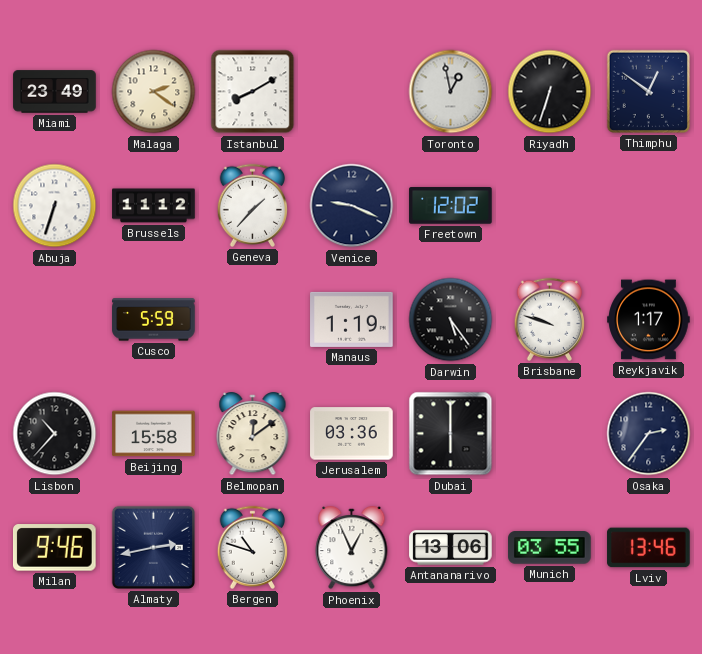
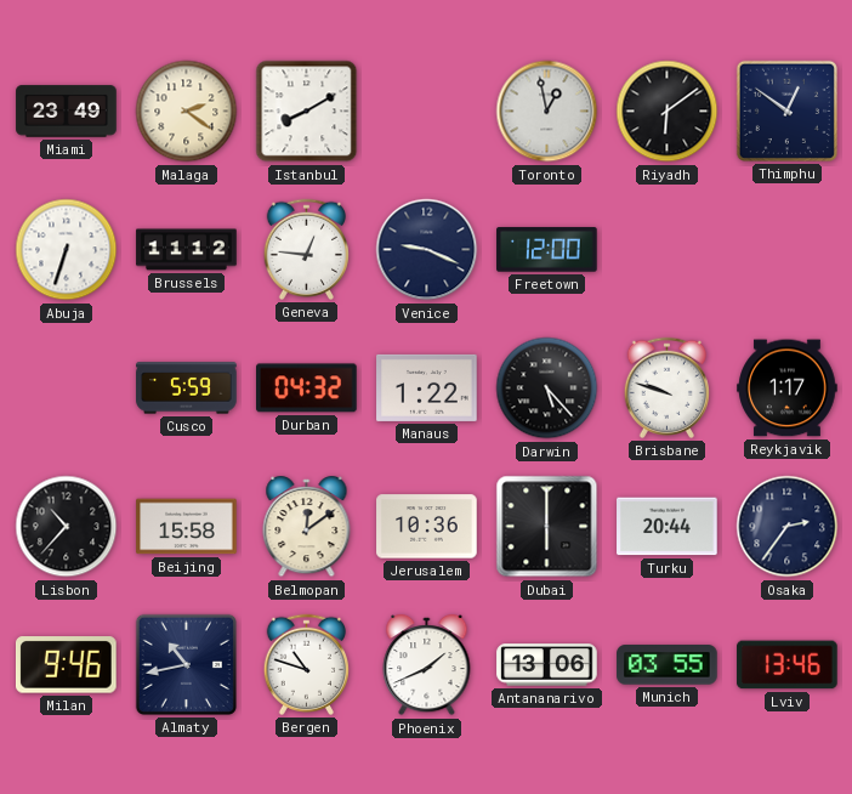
Riyadh: 6:33 -> 6:09 (668, 112)
Geneva: 1:37 -> 12:46 (307, 249)
Freetown: 12:02 -> 12:00 (547, 250)
Durban: none -> 04:32 (307, 389)
Manaus: 1:19 -> 1:22 (427, 387)
Darwin: 5:24 -> 5:23 (547, 389)
Jerusalem: 03:36 -> 10:36 (427, 527)
Turku: none -> 20:44 (668, 527)
Almaty: 2:43 -> 10:43 (186, 664)
Phoenix: 12:56 -> 1:41 (427, 667)
